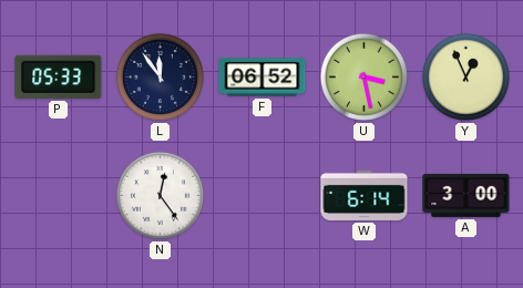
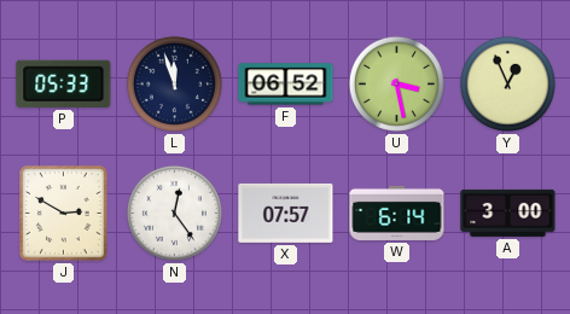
L: 11:54 -> 11:57 (174, 83)
J: none -> 2:50 (64, 214)
X: none -> 07:57 (286, 213)
